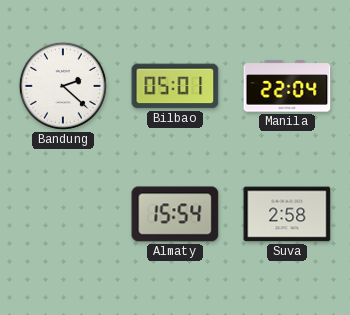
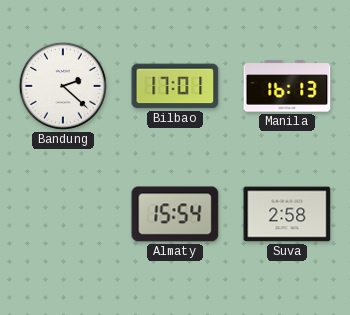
Bilbao: 05:01 -> 17:01 (175, 86)
Manila: 22:04 -> 16:13 (287, 86)
